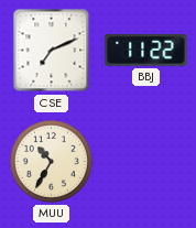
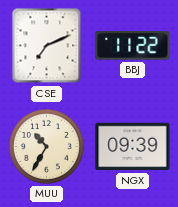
NGX: none -> 09:39 (133, 147)
